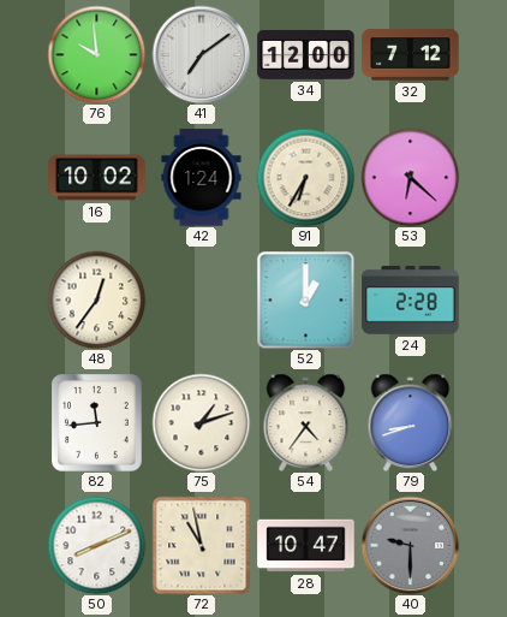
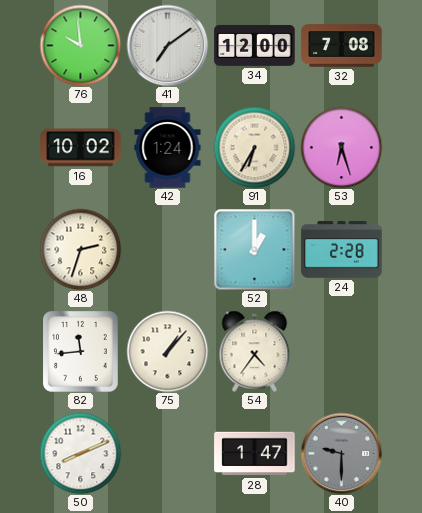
32: 7:12 -> 7:08 (342, 46)
53: 6:22 -> 6:27 (341, 147)
48: 12:36 -> 2:33 (80, 249)
75: 1:12 -> 1:07 (167, 351)
79: 8:42 -> none (411, 422)
72: 10:58 -> none (201, 545)
28: 10:47 -> 1:47 (255, 454)
